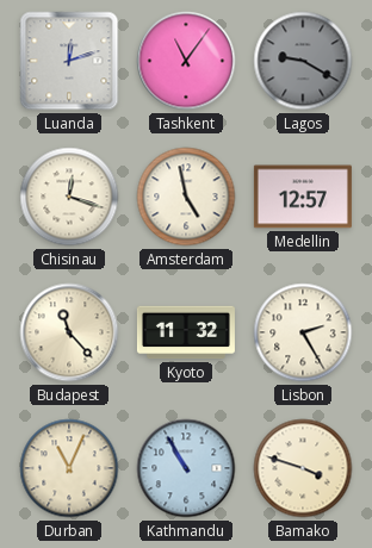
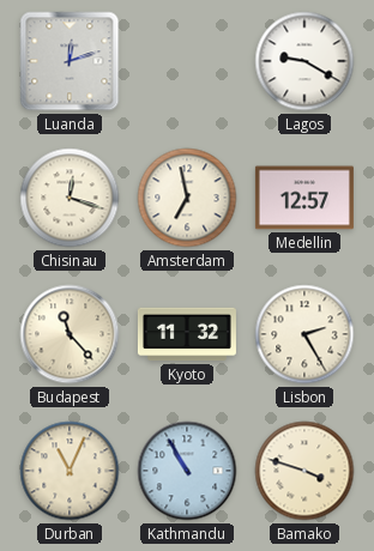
Tashkent: 11:06 -> none (186, 61)
Lagos dial: grey -> white (304, 61)
Amsterdam: 4:58 -> 6:58 (187, 198)
